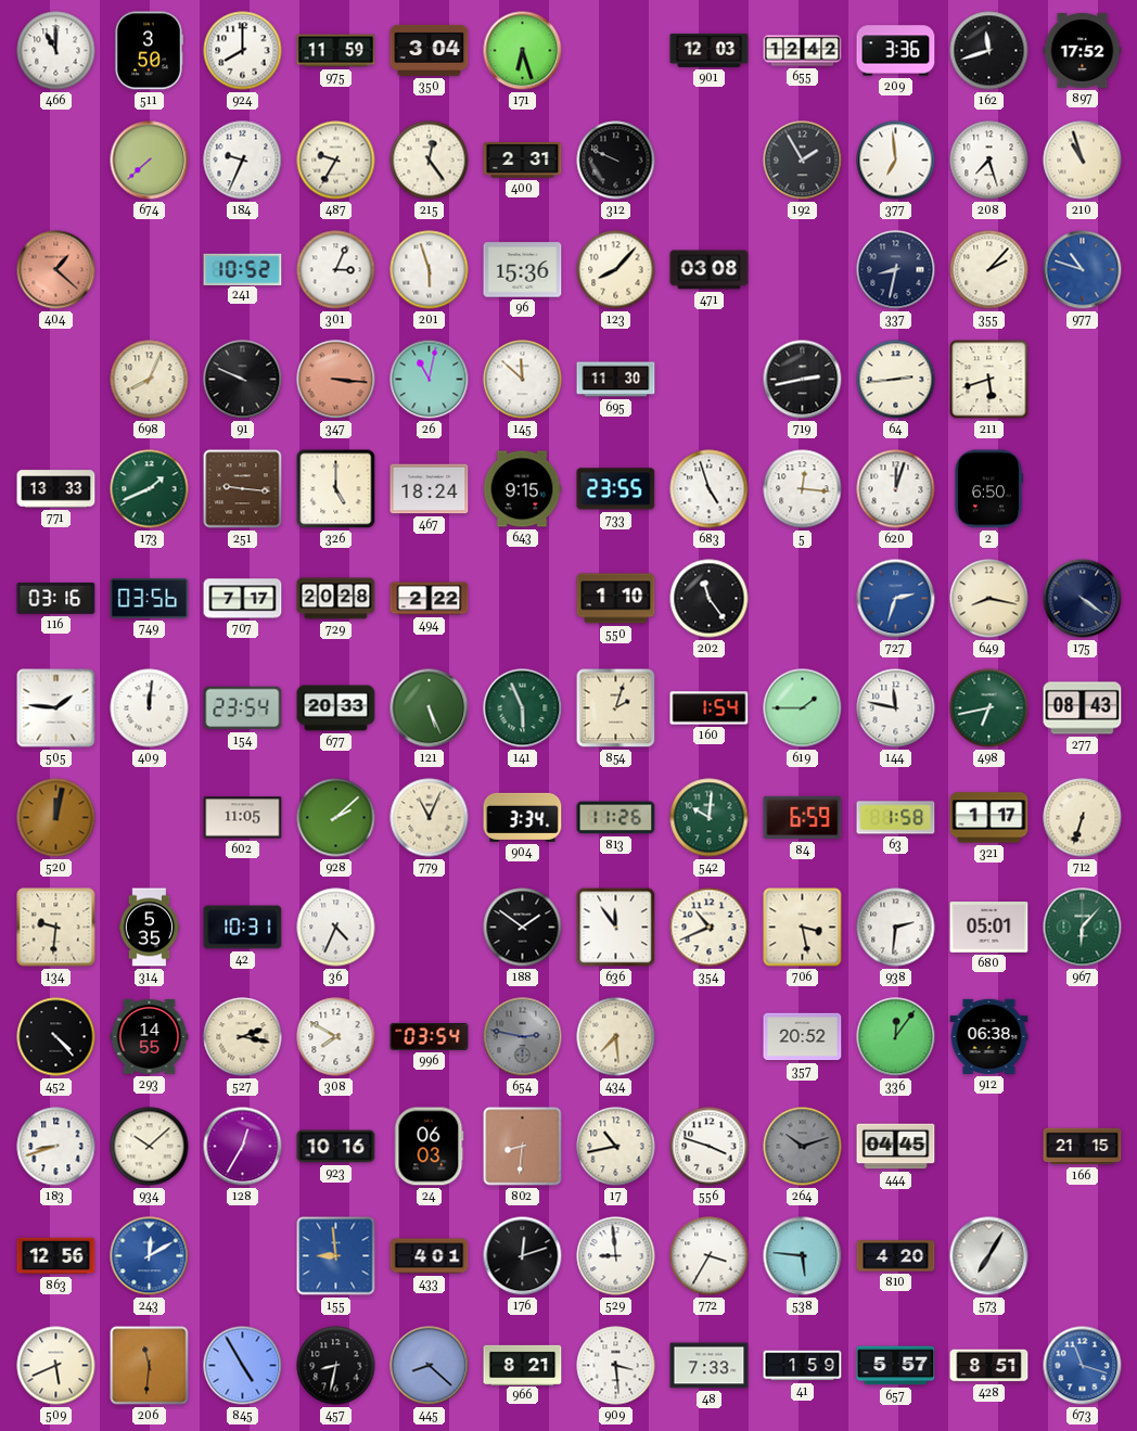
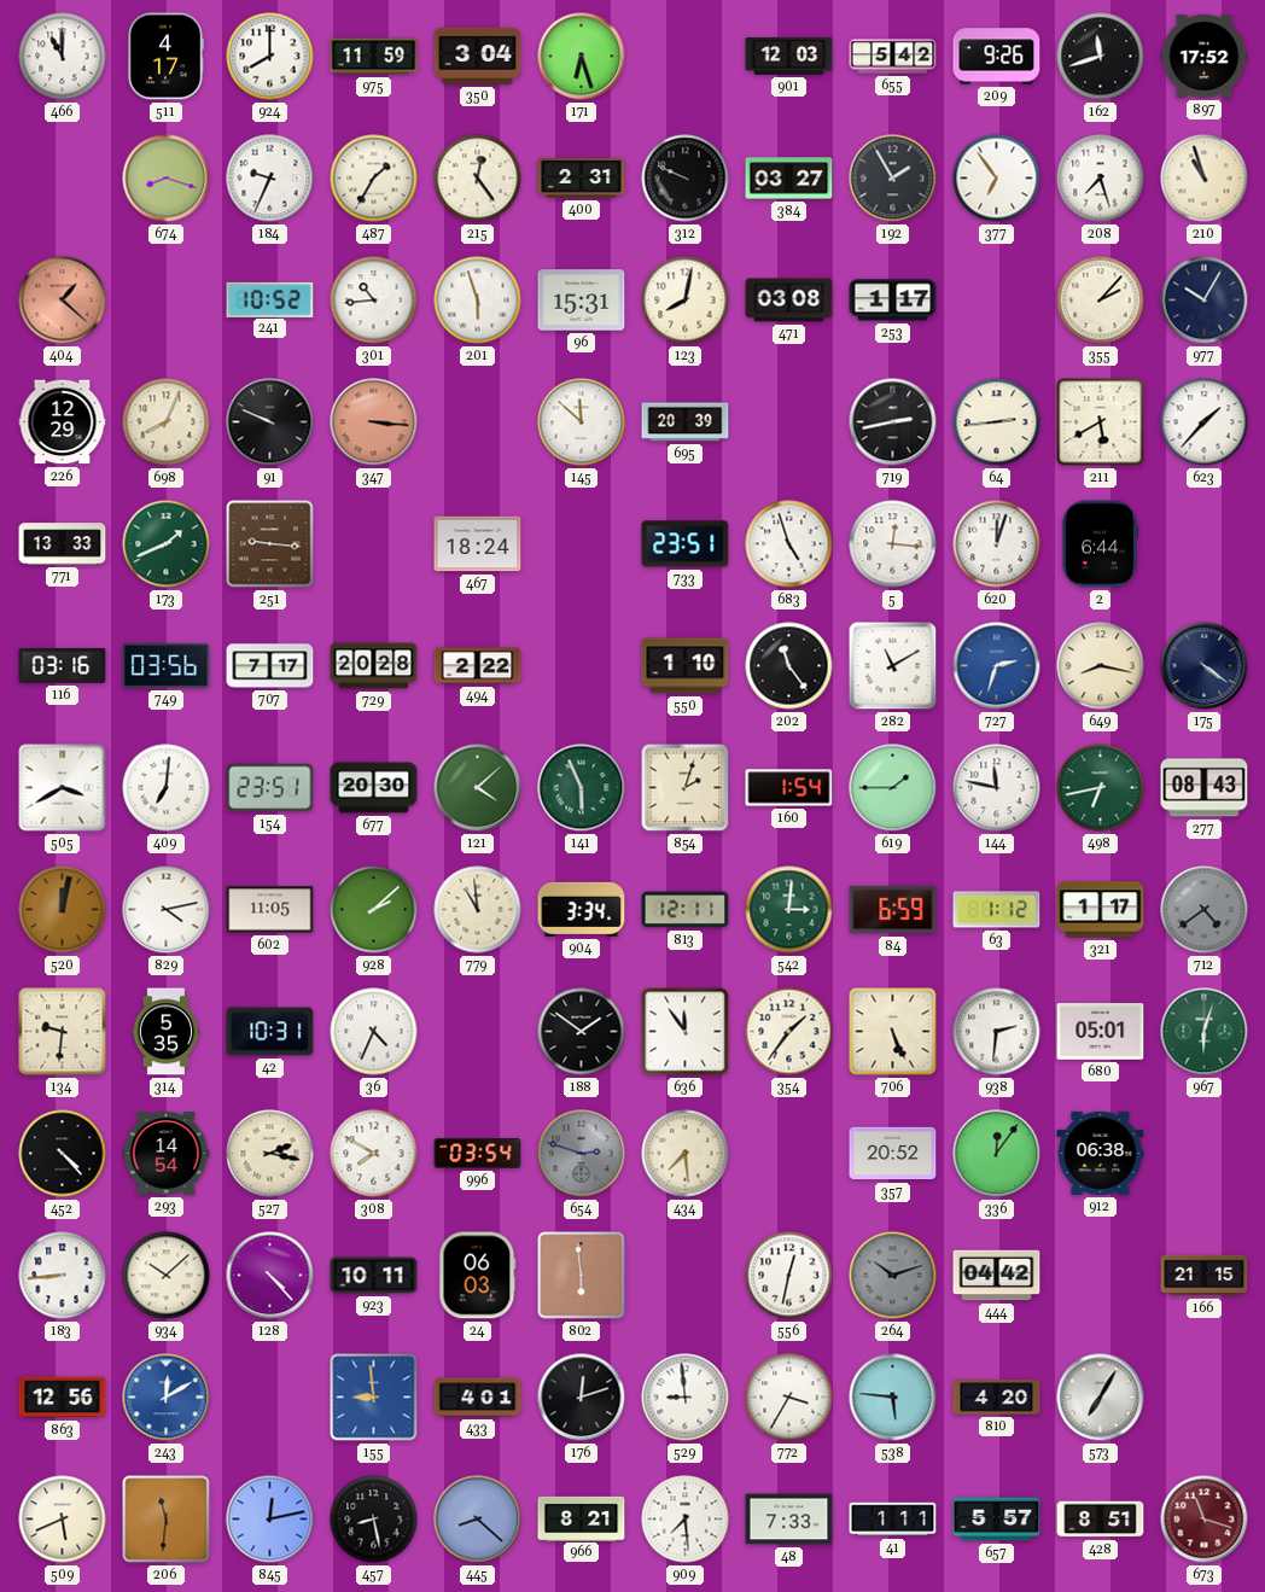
511: 3:50 -> 4:17 (165, 57)
655: 12:42 -> 5:42 (893, 57)
209: 3:36 -> 9:26 (997, 57)
674: 7:38 -> 8:18 (167, 179)
487: 9:35 -> 1:35 (374, 179)
384: none -> 03:27 (789, 179)
377: 6:59 -> 6:54 (997, 179)
301: 3:04 -> 10:44 (374, 301)
96: 15:36 -> 15:31 (582, 301)
123: 8:07 -> 8:02 (686, 301)
253: none -> 1:17 (893, 301)
337: 8:32 -> none (896, 270)
977: 10:48 -> 10:05 (1205, 301)
977 dial: blue -> navy (1205, 301)
226: none -> 12:29 (63, 422)
26: 11:02 -> none (430, 380)
695: 11:30 -> 20:39 (686, 422)
211: 5:42 -> 5:40 (1101, 422)
623: none -> 1:37 (1205, 422)
326: 5:00 -> none (336, 489)
643: 9:15 -> none (522, 489)
733: 23:55 -> 23:51 (686, 544)
2: 6:50 -> 6:44 (1100, 544)
282: none -> 11:10 (893, 666)
505: 1:46 -> 3:40 (63, 788)
409: 12:01 -> 7:01 (167, 788)
154: 23:54 -> 23:51 (270, 788)
677: 20:33 -> 20:30 (374, 788)
121: 5:26 -> 4:08 (478, 788)
829: none -> 4:13 (167, 910)
779: 11:04 -> 10:59 (478, 910)
813: 11:26 -> 12:11 (686, 910)
542: 10:01 -> 3:01 (789, 910)
63: 1:58 -> 1:12 (997, 910)
712: 6:33 -> 4:39 (1205, 910)
712 dial: cream -> grey (1205, 910)
354: 10:41 -> 1:36 (789, 1032)
706: 3:28 -> 5:26 (893, 1032)
967: 6:07 -> 6:03 (1205, 1032)
293: 14:55 -> 14:54 (167, 1154)
654: 2:47 -> 2:48 (582, 1154)
183: 8:42 -> 8:44 (63, 1276)
128: 12:35 -> 4:23 (270, 1276)
923: 10:16 -> 10:11 (374, 1276)
802: 8:31 -> 5:59 (582, 1276)
17: 10:43 -> none (616, 1147)
556: 3:48 -> 12:32 (789, 1276)
444: 04:45 -> 04:42 (997, 1276)
845: 4:55 -> 12:13 (270, 1520)
457: 8:32 -> 8:28 (374, 1520)
909: 3:29 -> 7:29 (686, 1520)
41: 1:59 -> 1:11 (893, 1520)
673 dial: blue -> burgundy (1205, 1520)
